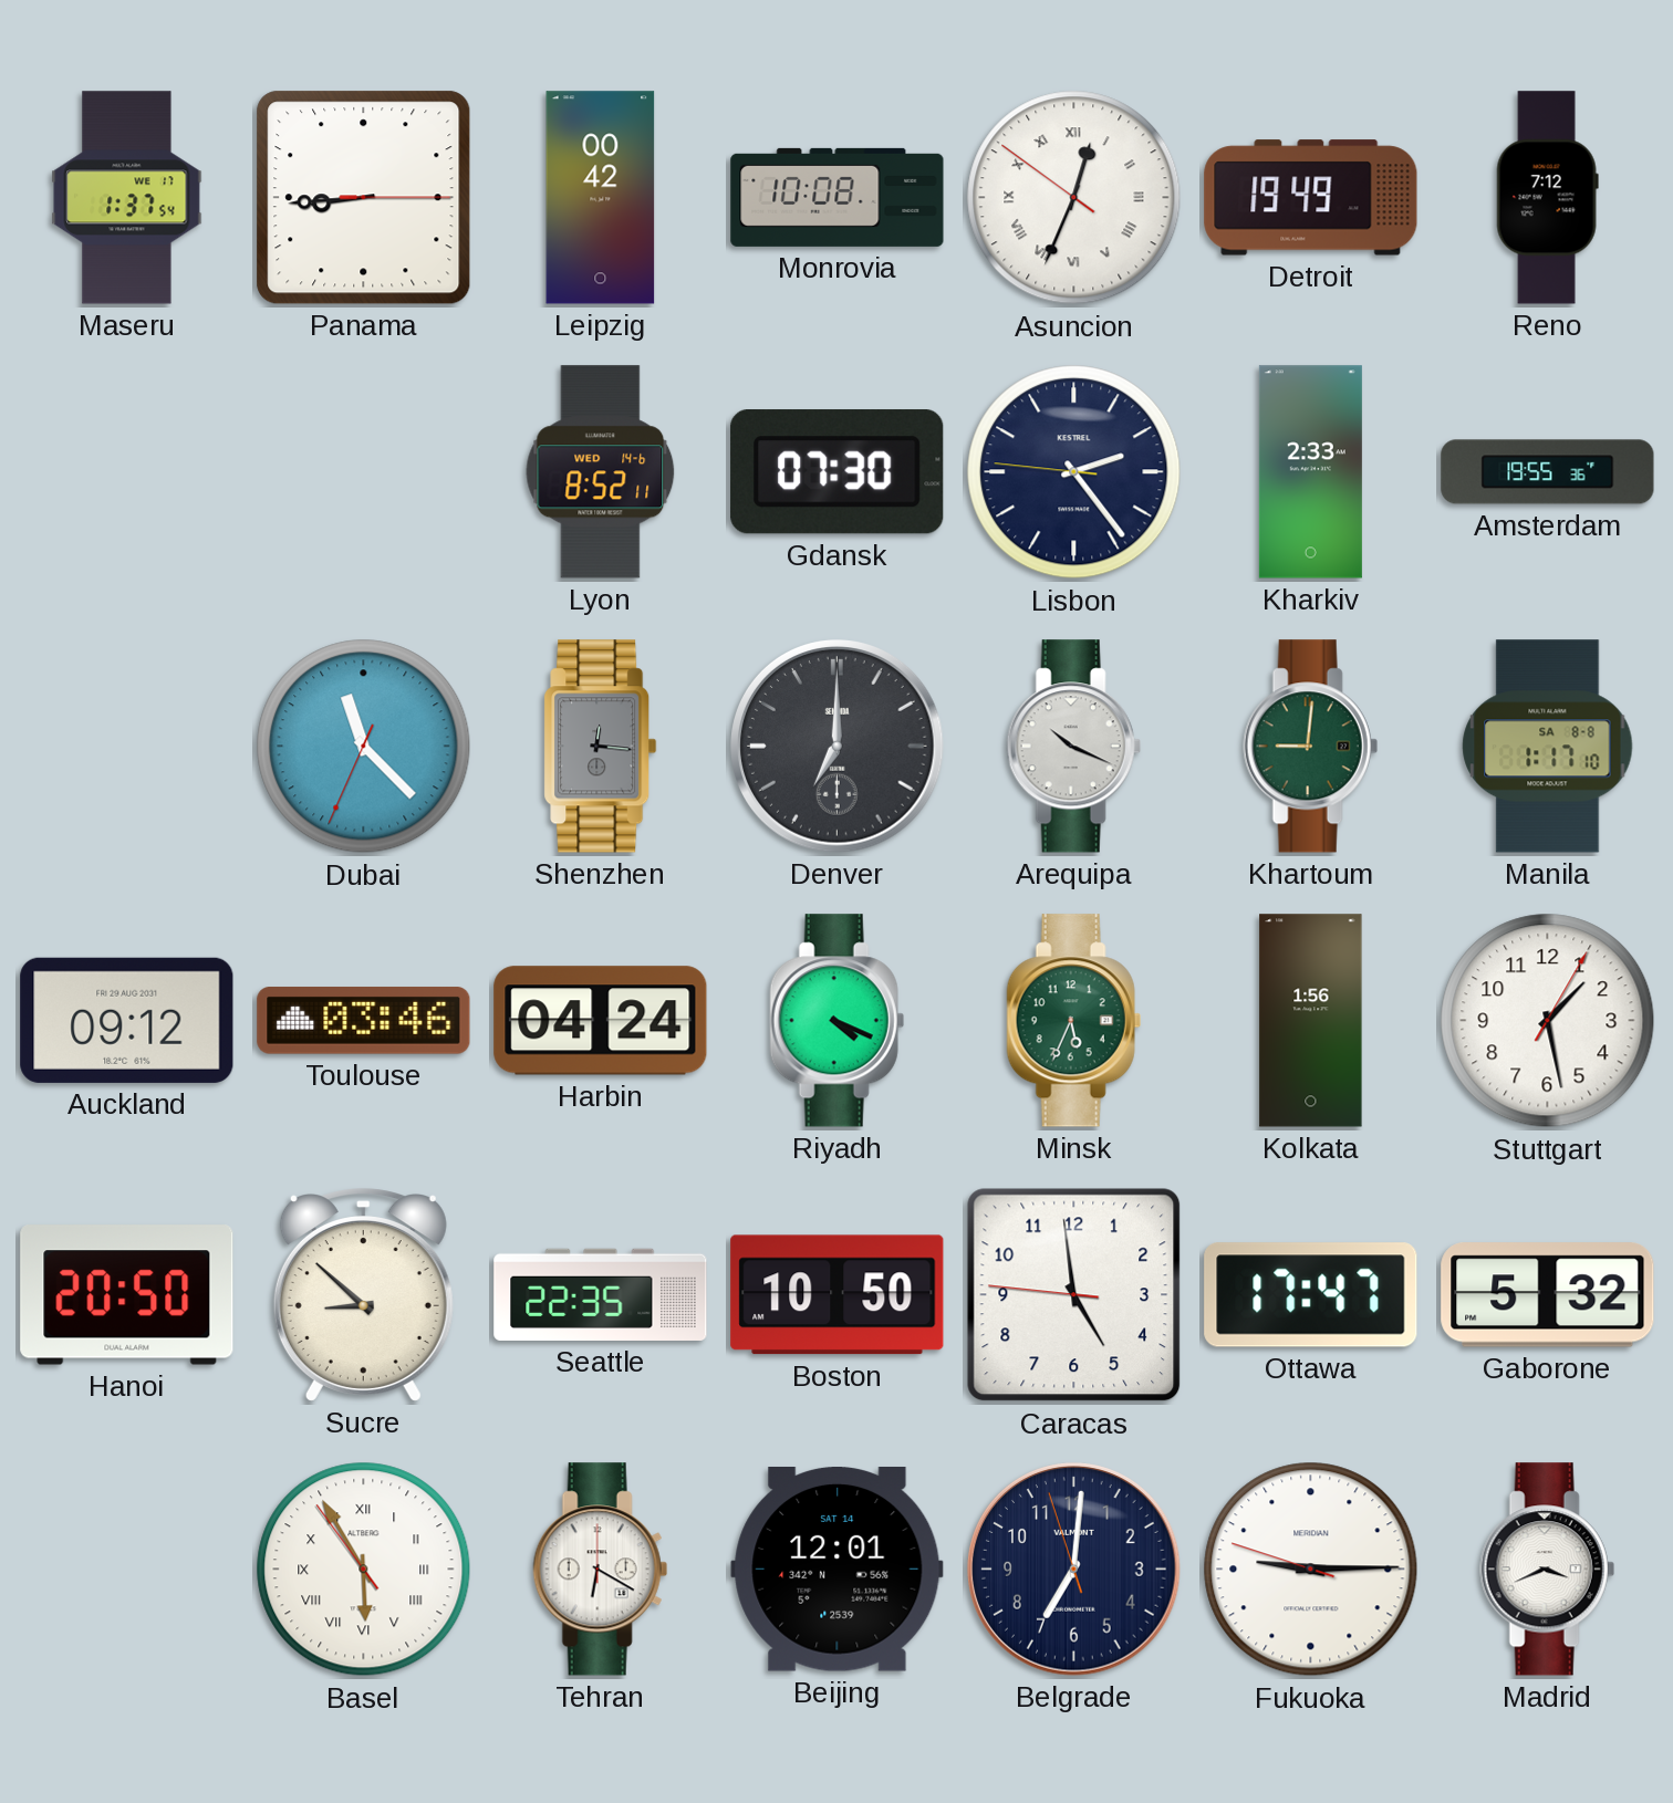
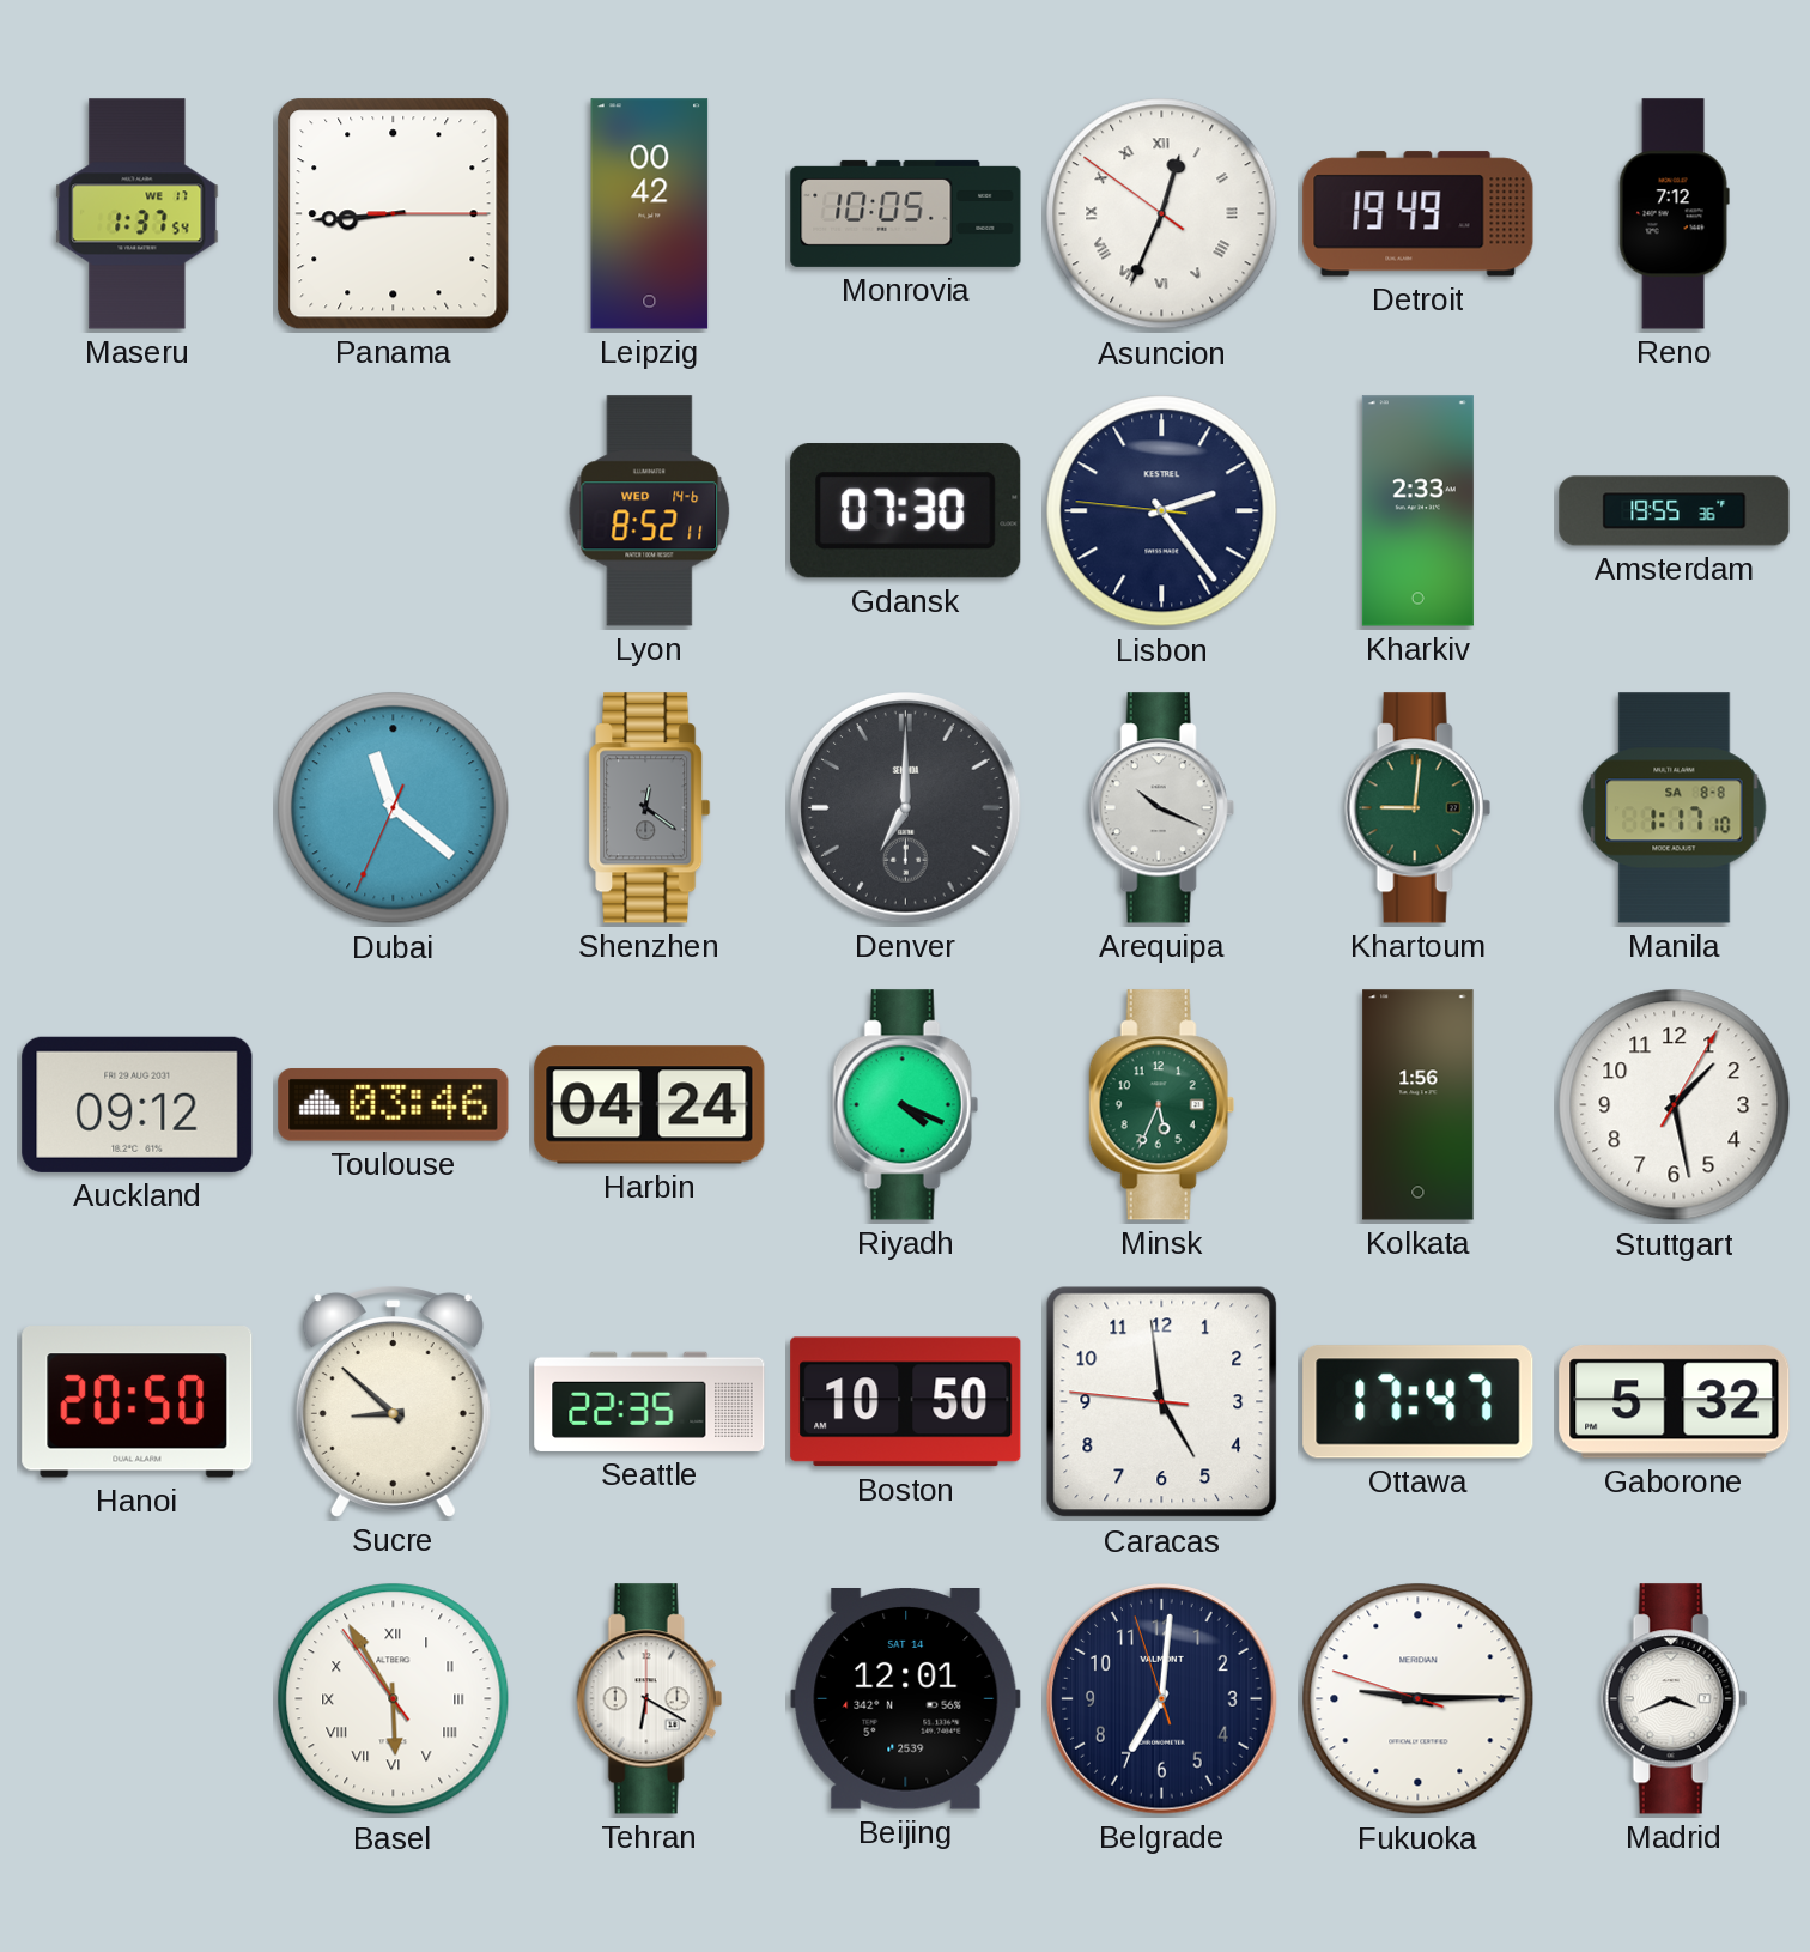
Monrovia: 10:08 -> 10:05 (906, 213)
Dubai: 11:22 -> 11:21 (394, 808)
Shenzhen: 12:16 -> 12:21 (650, 808)
